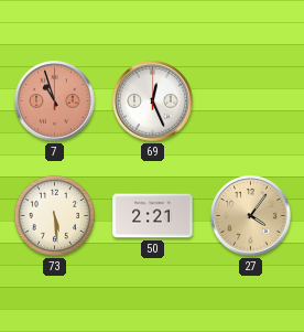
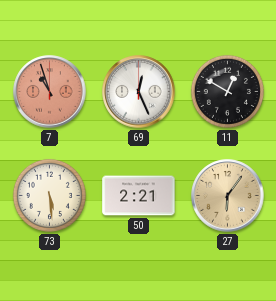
11: none -> 12:50 (227, 91)
27: 4:06 -> 6:06 (228, 196)
